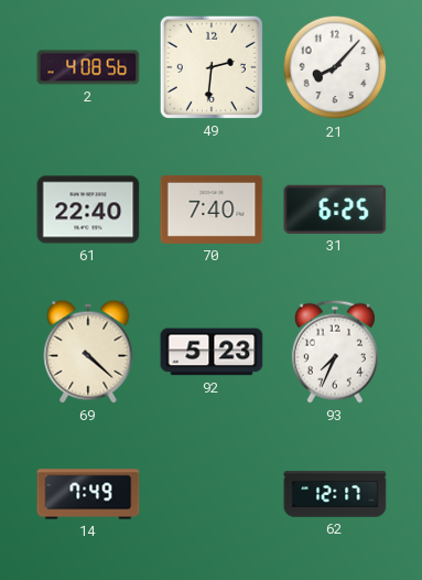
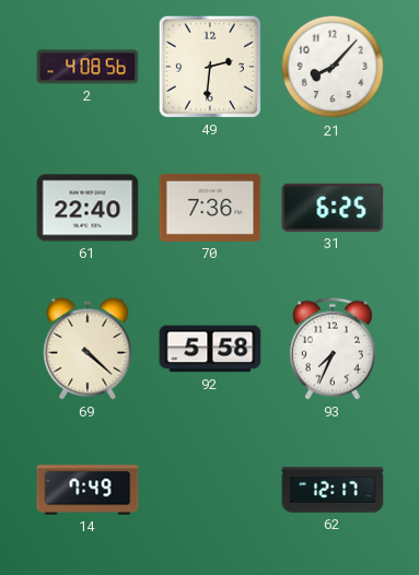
70: 7:40 -> 7:36 (210, 208)
92: 5:23 -> 5:58 (210, 349)
